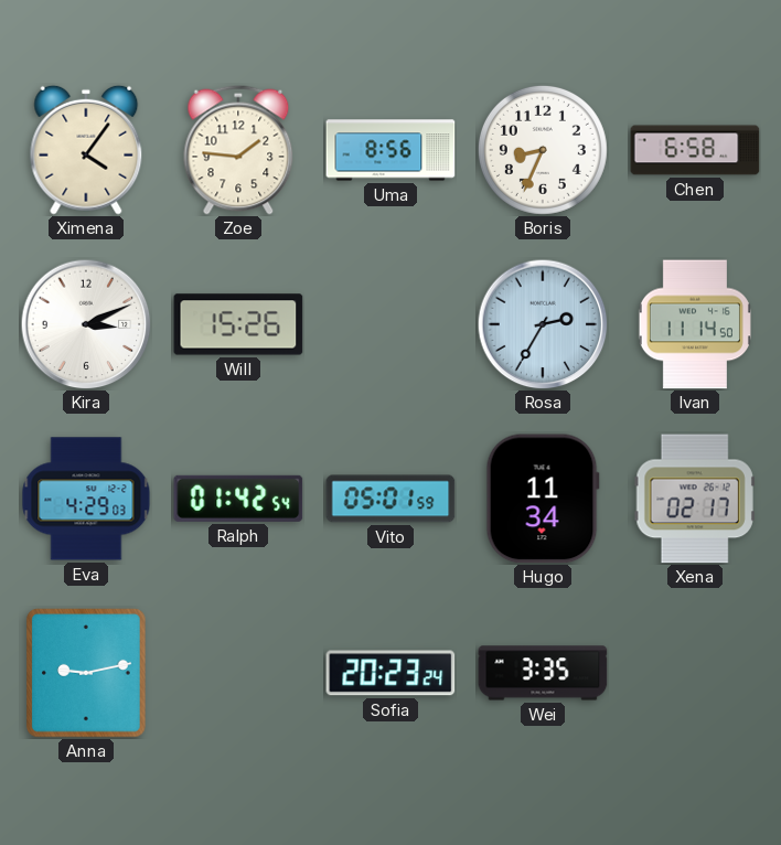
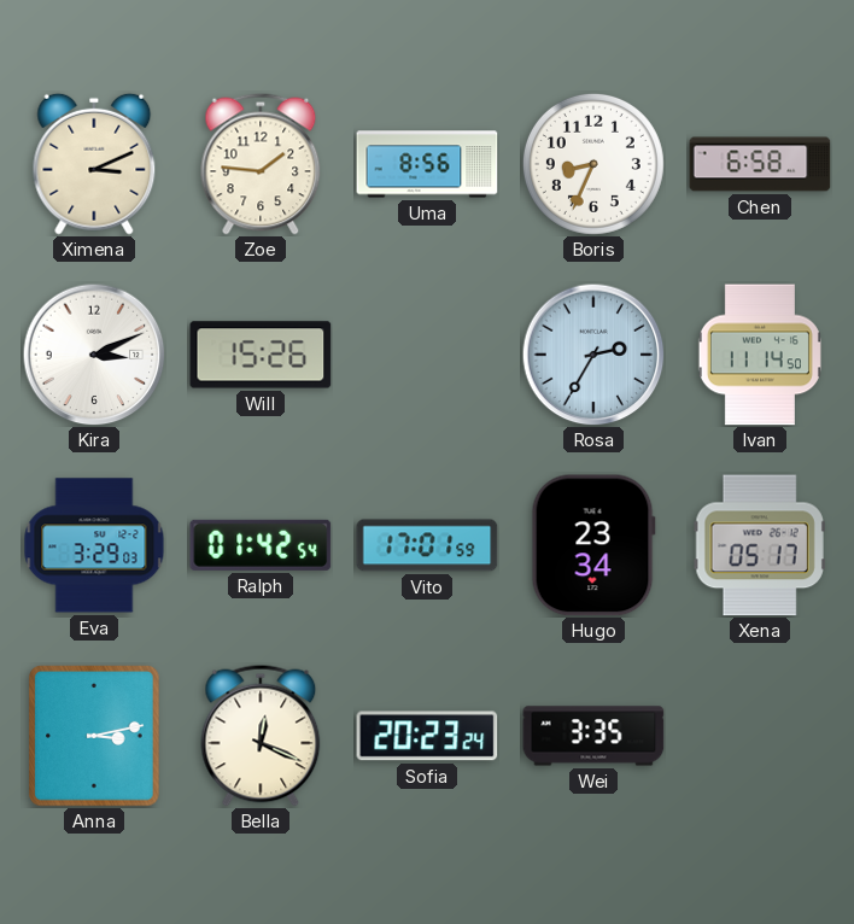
Ximena: 4:06 -> 3:11 (94, 164)
Eva: 4:29 -> 3:29 (94, 545)
Vito: 05:01 -> 17:01 (427, 545)
Hugo: 11:34 -> 23:34 (593, 545)
Xena: 02:17 -> 05:17 (760, 545)
Anna: 9:13 -> 3:13 (94, 736)
Bella: none -> 12:19 (261, 736)
